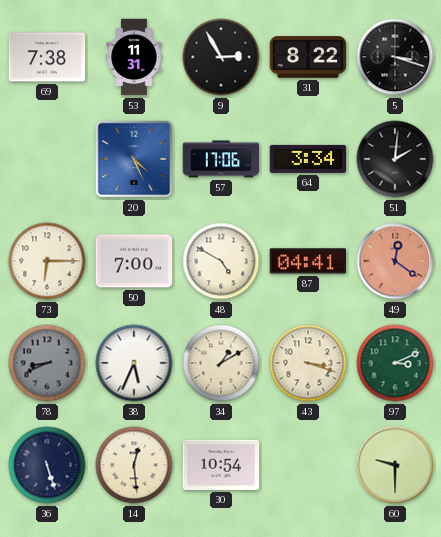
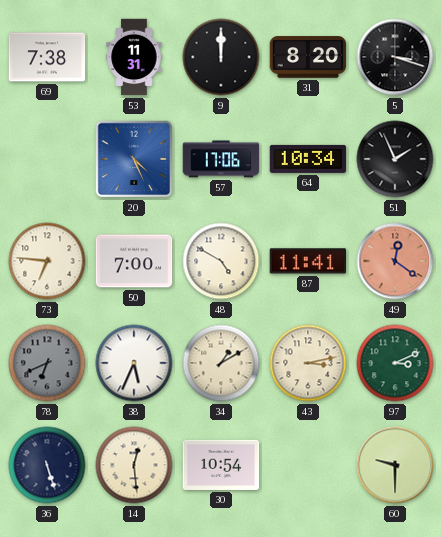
9: 2:55 -> 12:00 (221, 57)
31: 8:22 -> 8:20 (308, 57)
64: 3:34 -> 10:34 (308, 159)
51: 2:01 -> 1:56 (395, 159)
73: 6:15 -> 6:46 (47, 261)
87: 04:41 -> 11:41 (308, 261)
78: 8:41 -> 6:41 (47, 363)
43: 3:18 -> 3:13 (308, 363)
